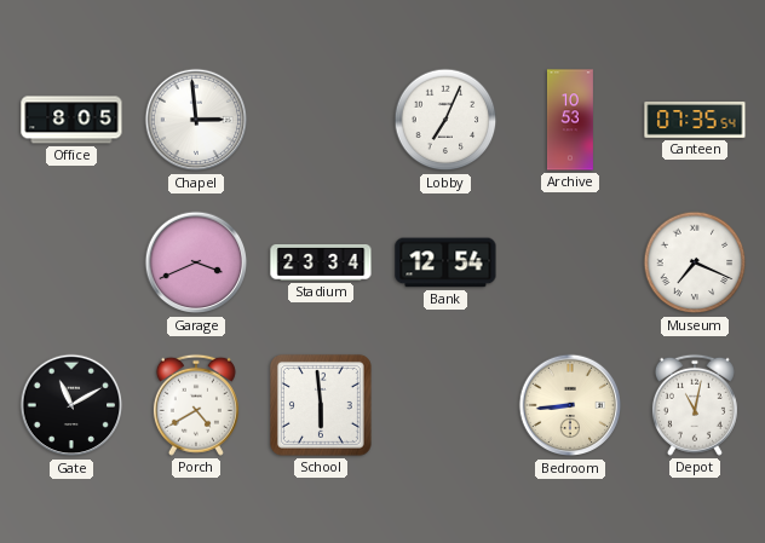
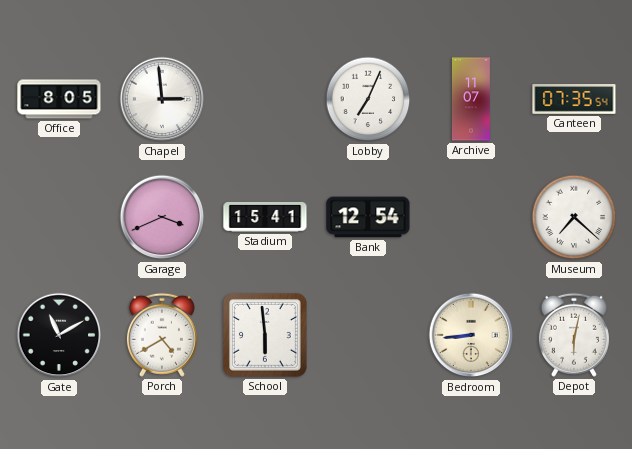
Archive: 10:53 -> 11:07 (471, 99)
Stadium: 23:34 -> 15:41 (265, 217)
Museum: 7:19 -> 7:22 (574, 217)
Depot: 11:02 -> 6:02 (574, 335)
